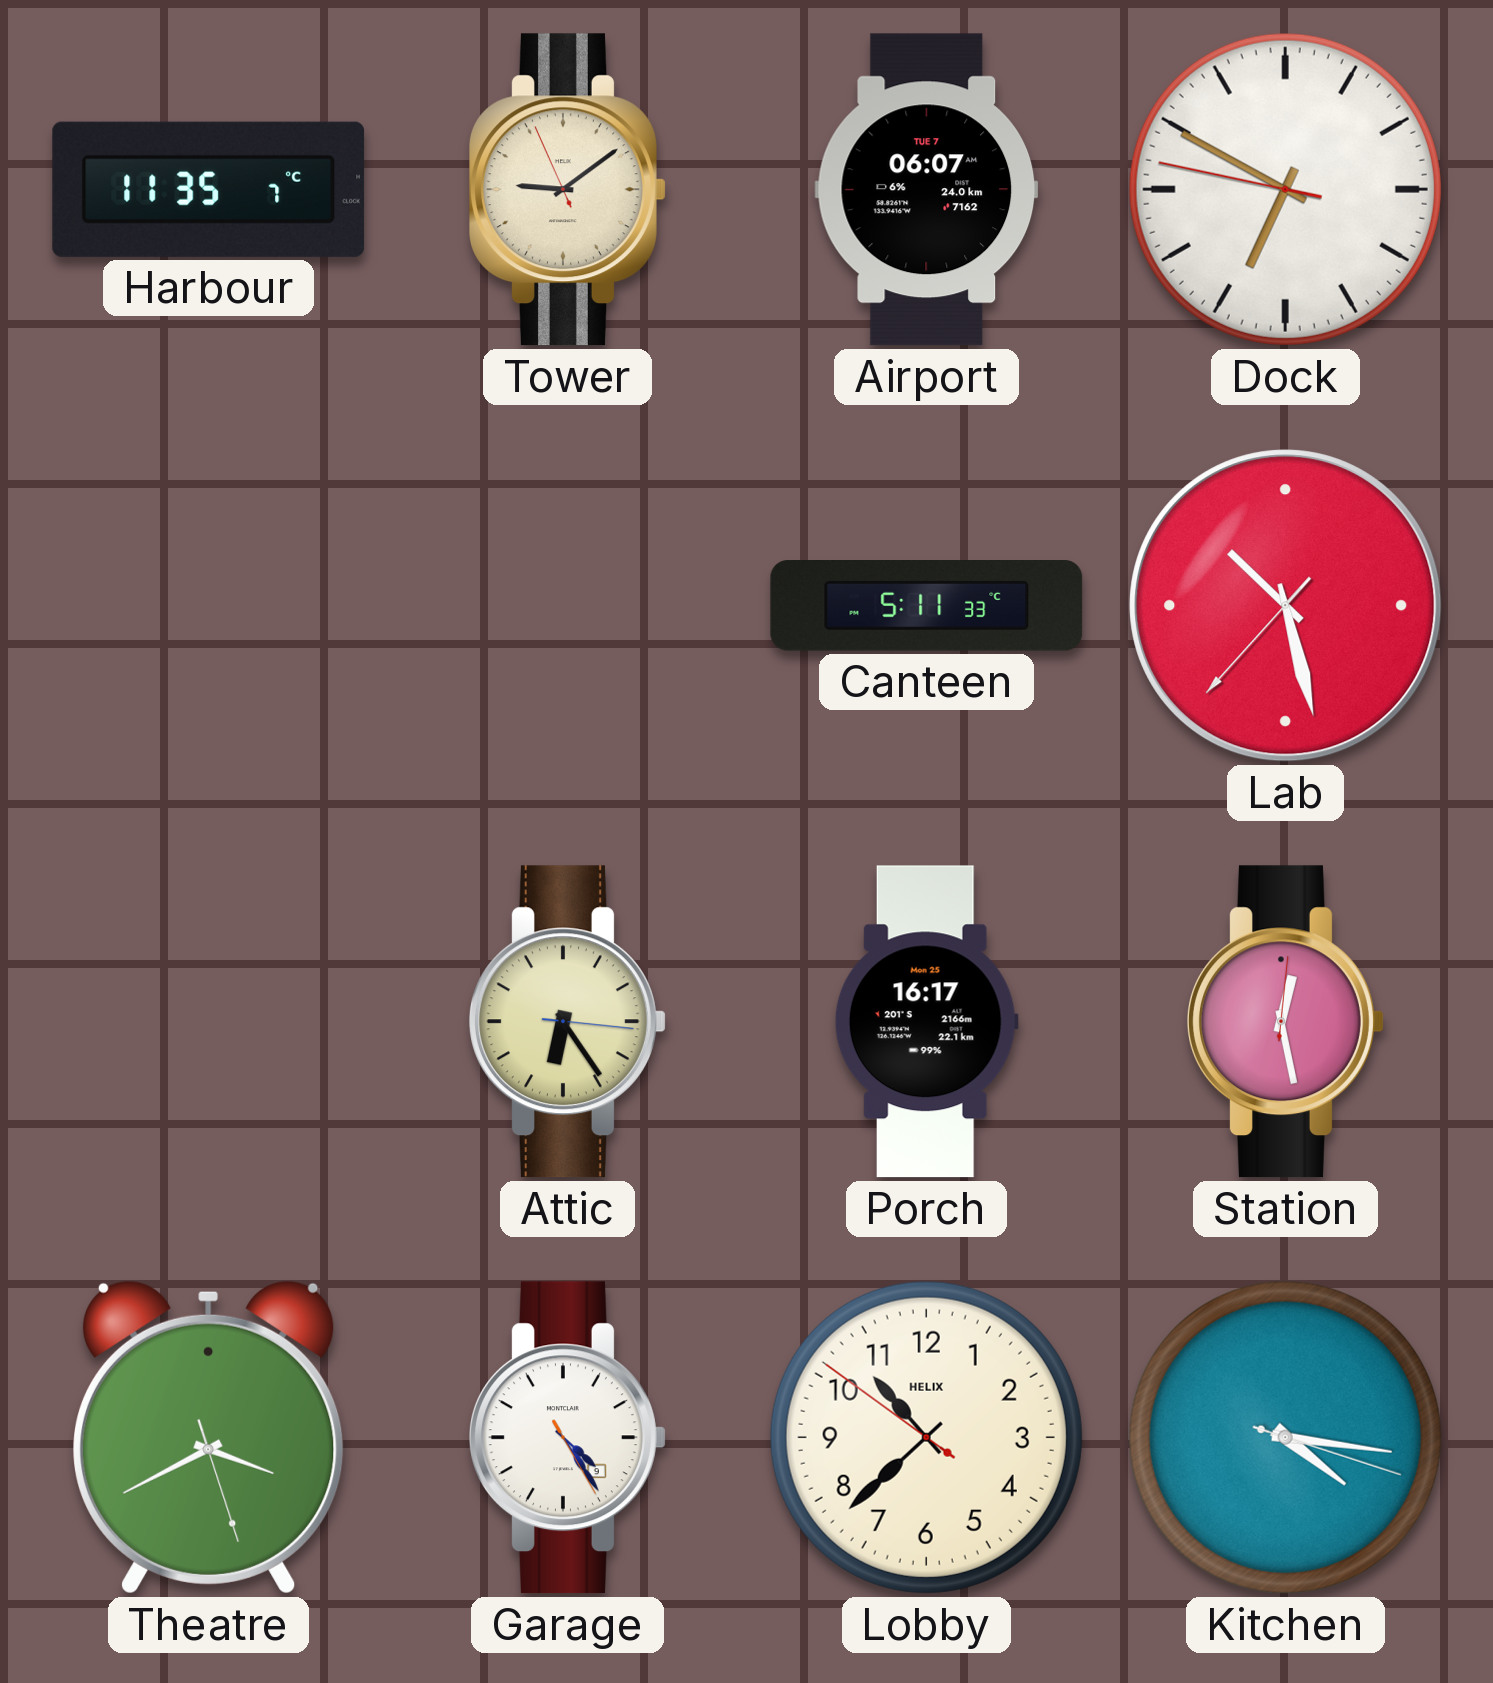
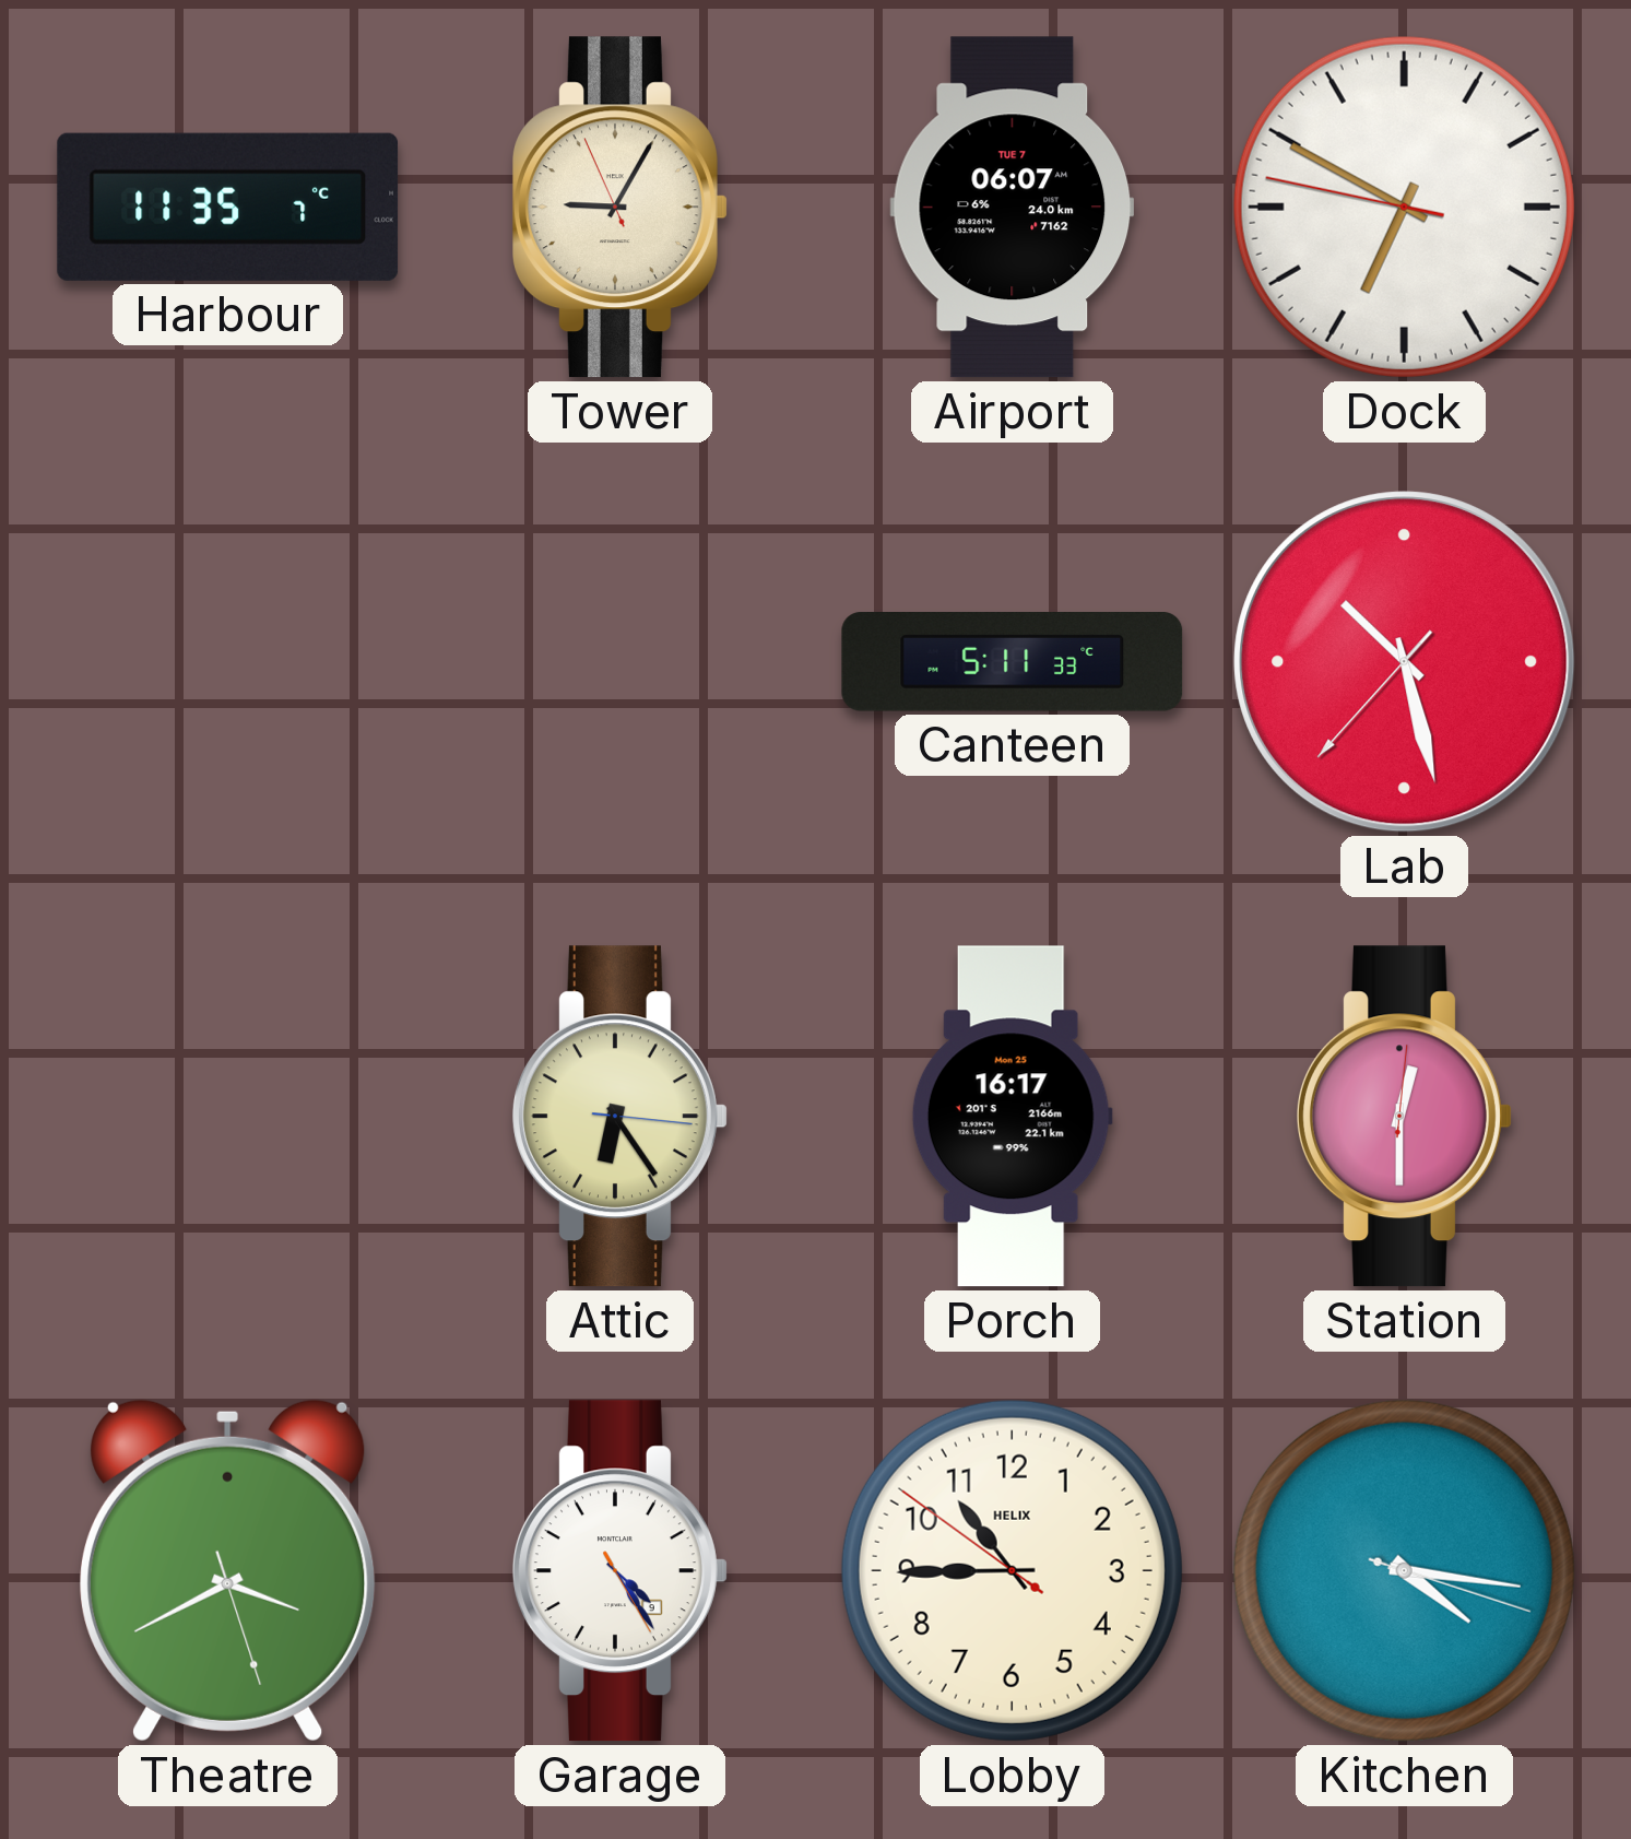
Tower: 9:08 -> 9:04 (621, 208)
Station: 12:28 -> 12:30 (1405, 1117)
Lobby: 10:37 -> 10:44 (1012, 1570)
